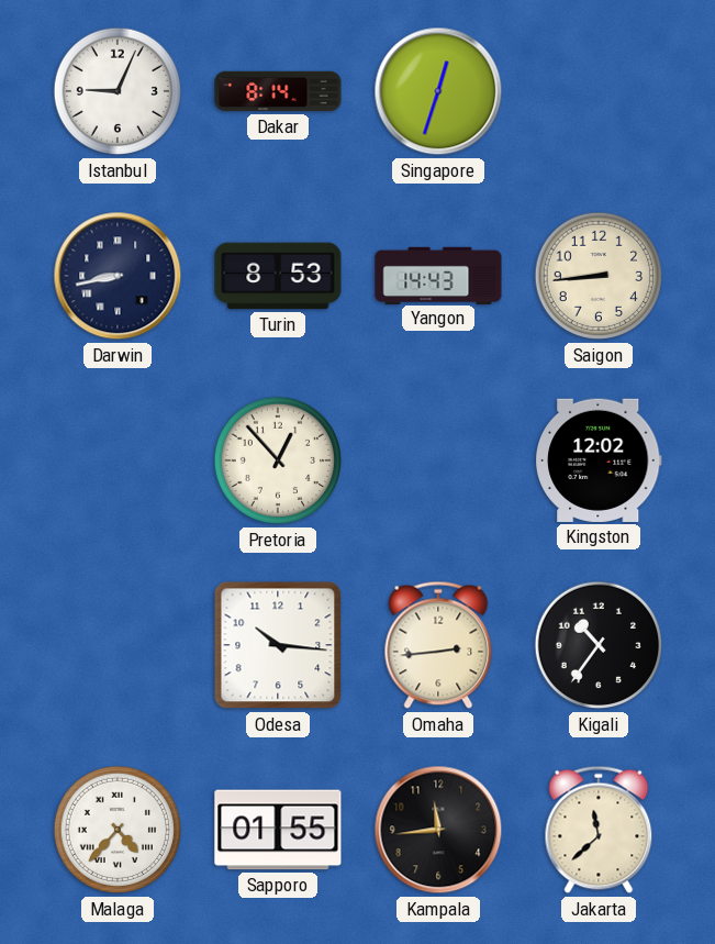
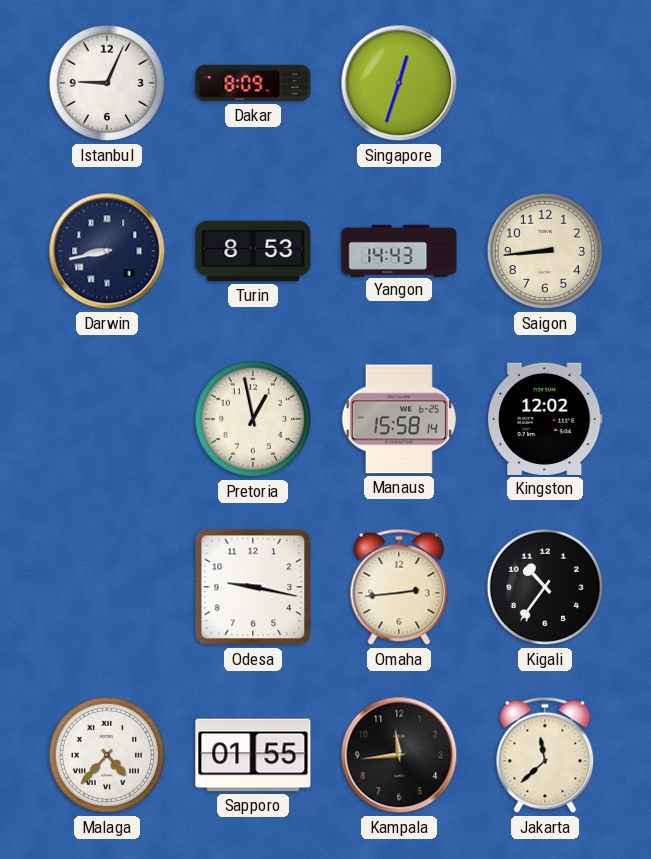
Dakar: 8:14 -> 8:09 (253, 83)
Pretoria: 12:53 -> 12:58 (253, 419)
Manaus: none -> 15:58 (399, 419)
Odesa: 10:16 -> 9:17 (253, 587)
